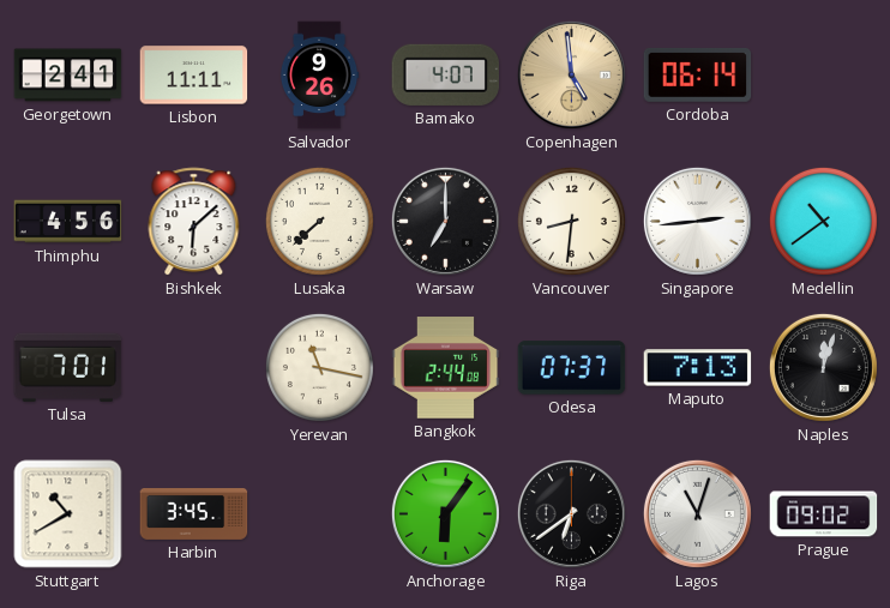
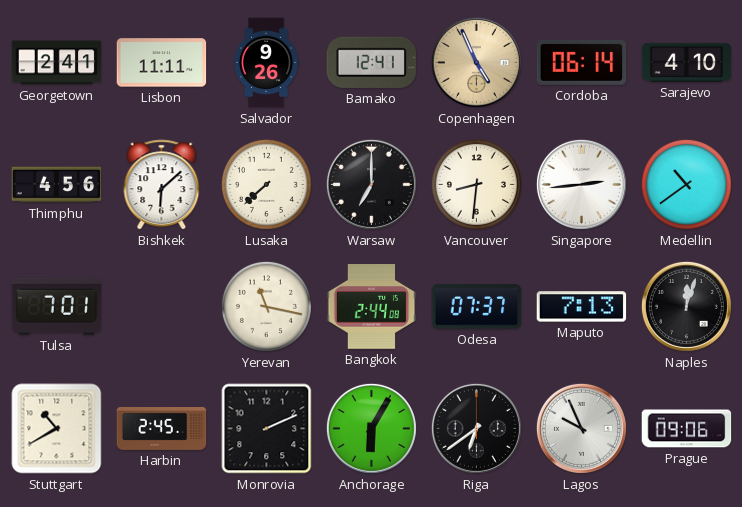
Bamako: 4:07 -> 12:41 (372, 62)
Copenhagen: 4:59 -> 4:56 (476, 62)
Sarajevo: none -> 4:10 (687, 62)
Harbin: 3:45 -> 2:45 (162, 429)
Monrovia: none -> 2:11 (267, 429)
Anchorage: 6:06 -> 6:05 (371, 428)
Lagos: 11:03 -> 9:56 (581, 428)
Prague: 09:02 -> 09:06 (687, 429)
